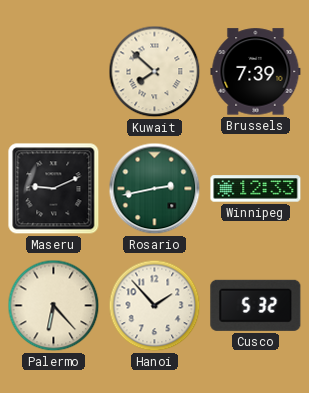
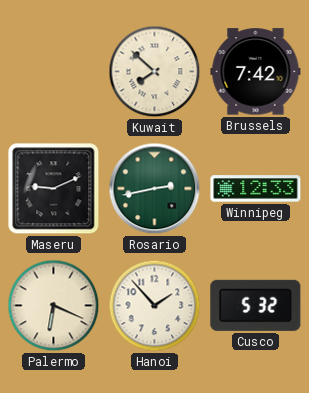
Brussels: 7:39 -> 7:42 (256, 72)
Palermo: 6:23 -> 6:19 (54, 306)
